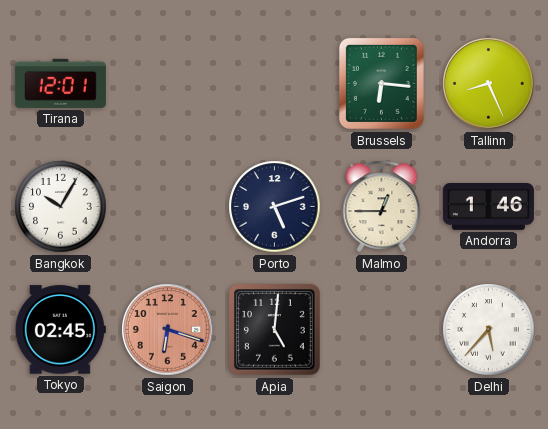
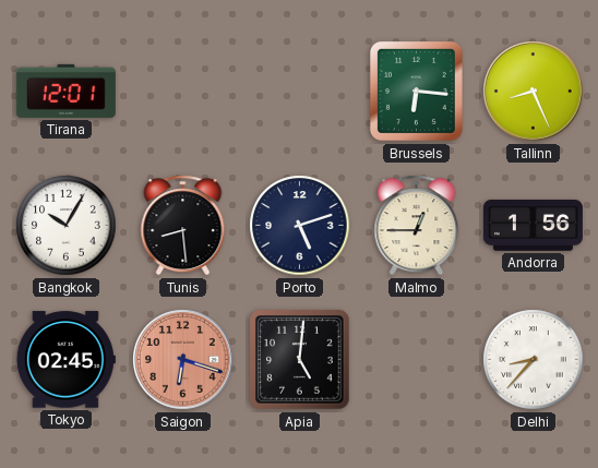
Tunis: none -> 8:29 (183, 226)
Andorra: 1:46 -> 1:56 (533, 226)
Delhi: 5:37 -> 8:37 (534, 360)
